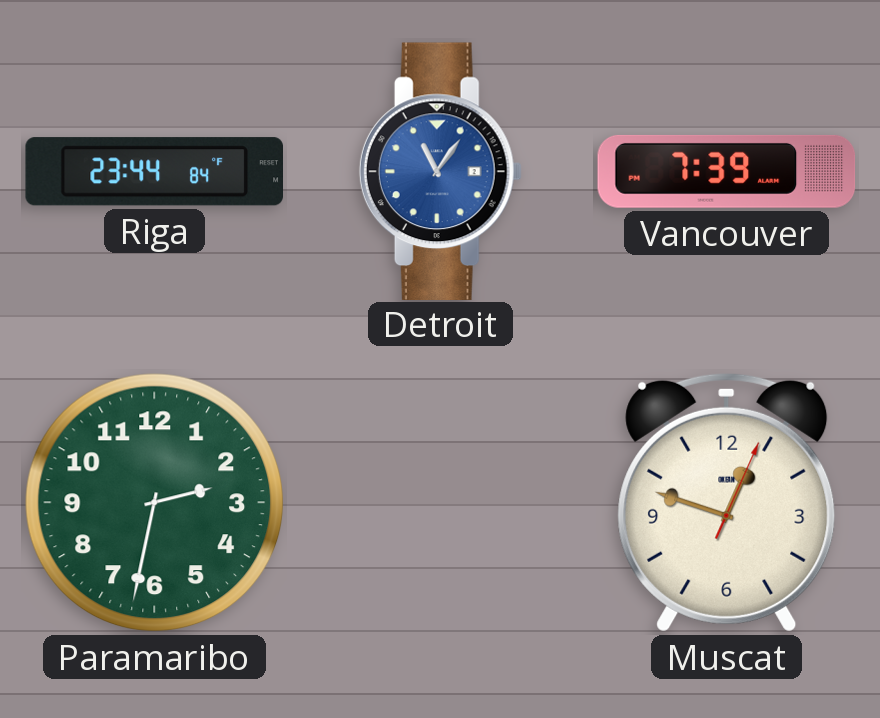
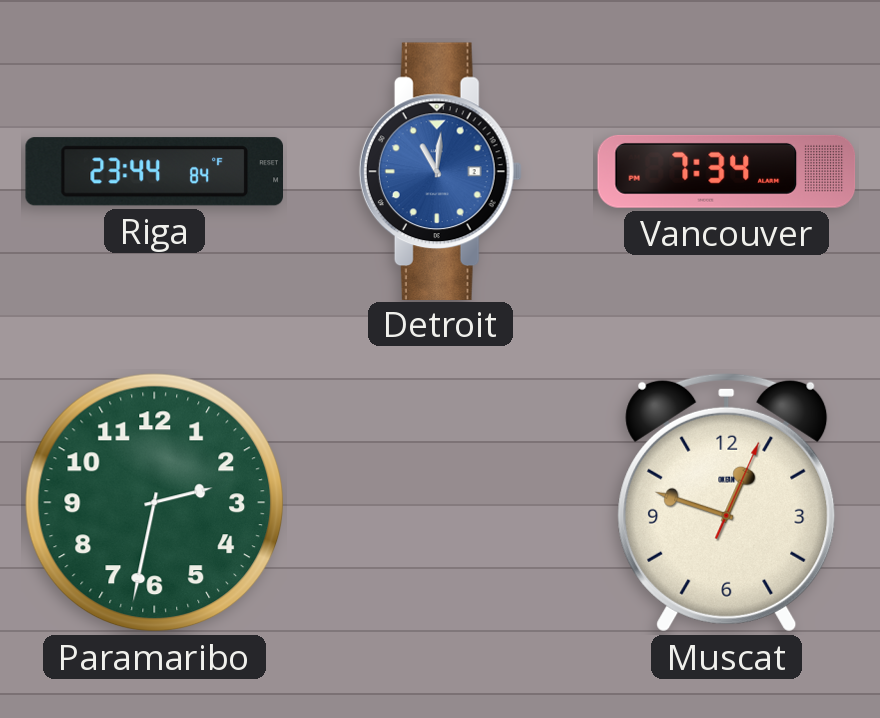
Detroit: 11:06 -> 11:01 (440, 171)
Vancouver: 7:39 -> 7:34 (727, 171)
